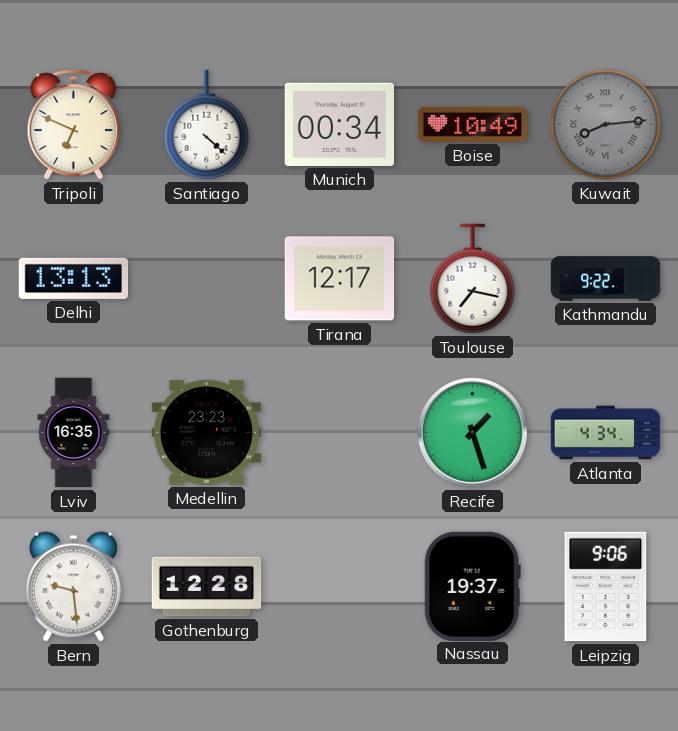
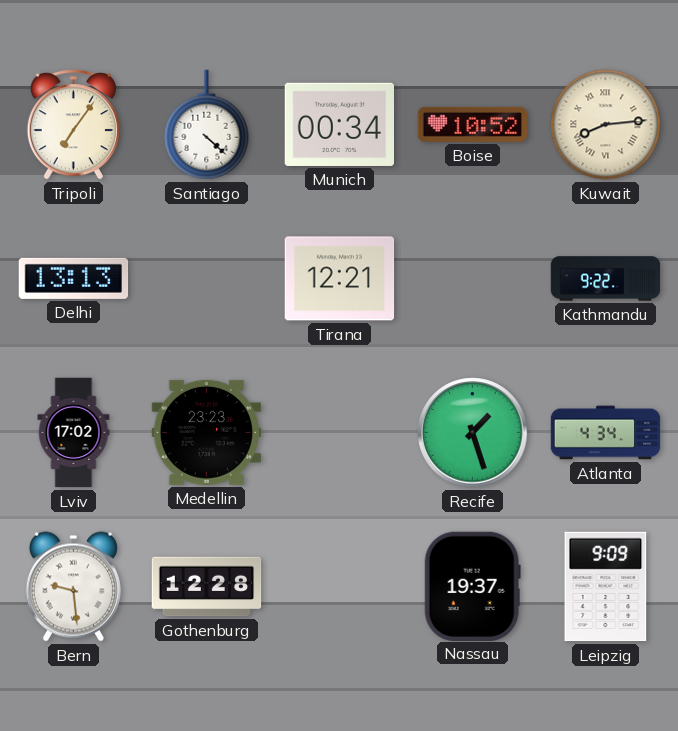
Tripoli: 6:49 -> 7:06 (73, 125)
Boise: 10:49 -> 10:52 (473, 124)
Kuwait dial: grey -> cream (606, 125)
Tirana: 12:17 -> 12:21 (340, 279)
Toulouse: 7:17 -> none (473, 279)
Lviv: 16:35 -> 17:02 (74, 433)
Leipzig: 9:06 -> 9:09 (606, 587)
